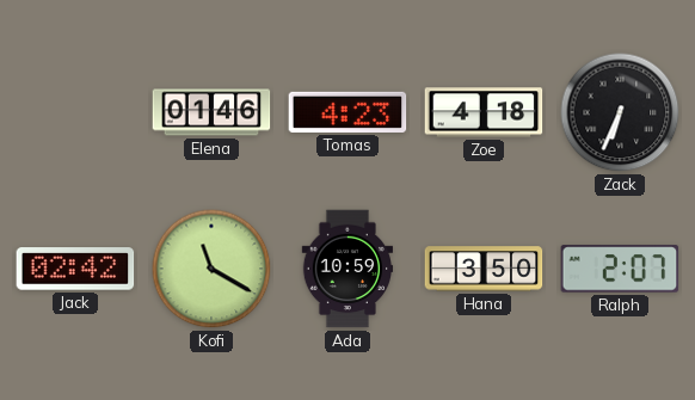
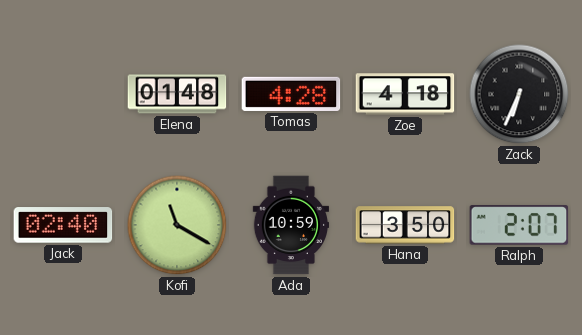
Elena: 01:46 -> 01:48 (177, 94)
Tomas: 4:23 -> 4:28 (291, 94)
Jack: 02:42 -> 02:40 (63, 225)
